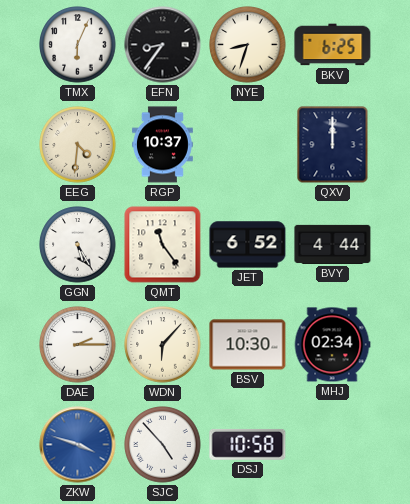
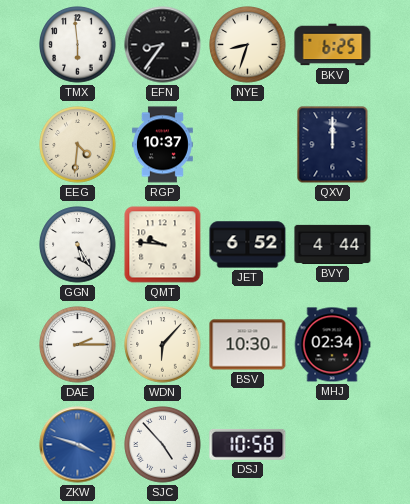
TMX: 6:04 -> 5:59 (78, 45)
QMT: 11:24 -> 9:46 (163, 245)
